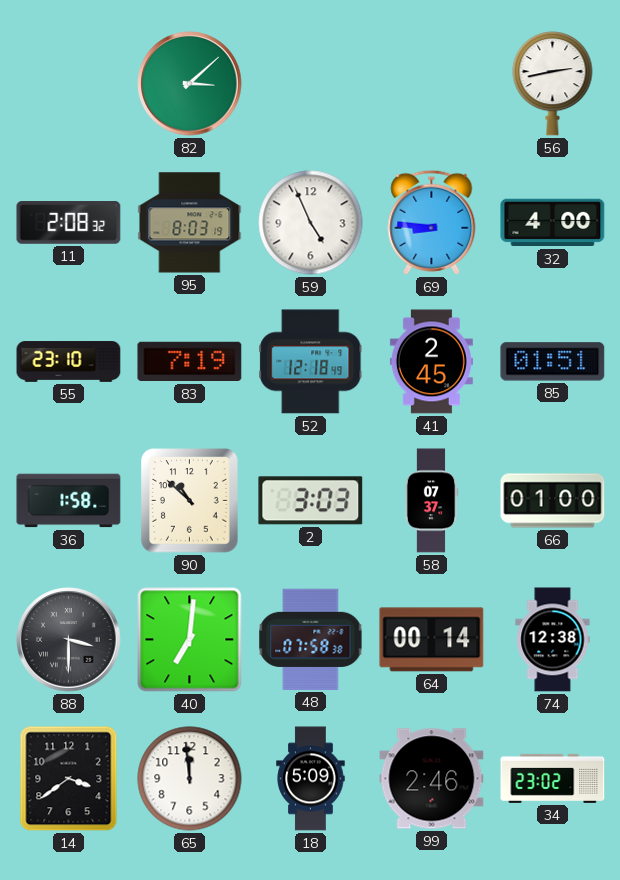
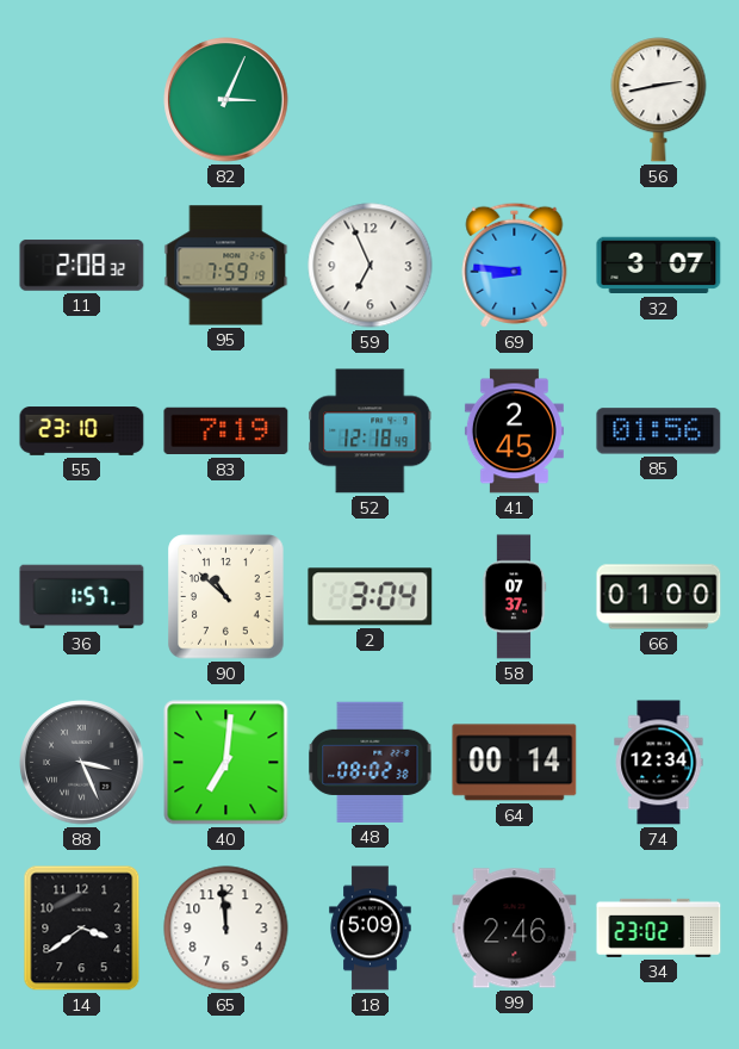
82: 3:08 -> 3:04 (226, 100)
95: 8:03 -> 7:59 (226, 266)
59: 4:56 -> 6:56 (371, 266)
32: 4:00 -> 3:07 (659, 266)
85: 01:51 -> 01:56 (659, 432)
36: 1:58 -> 1:57 (82, 597)
2: 3:03 -> 3:04 (371, 597)
88: 3:30 -> 3:26 (82, 763)
48: 07:58 -> 08:02 (371, 762)
74: 12:38 -> 12:34 (659, 763)
